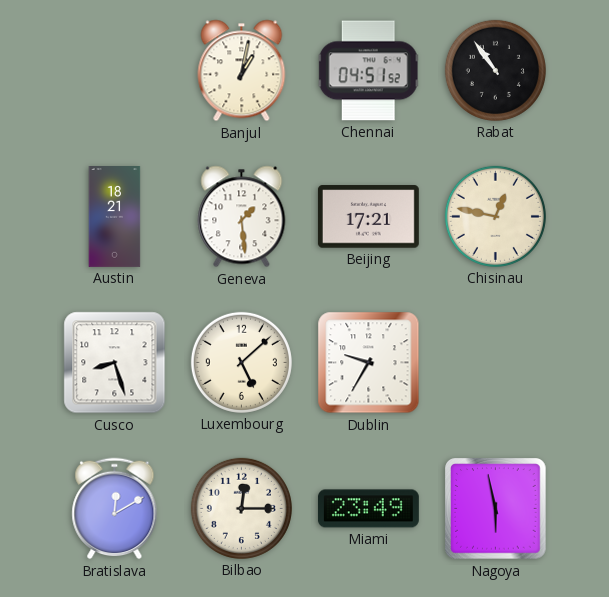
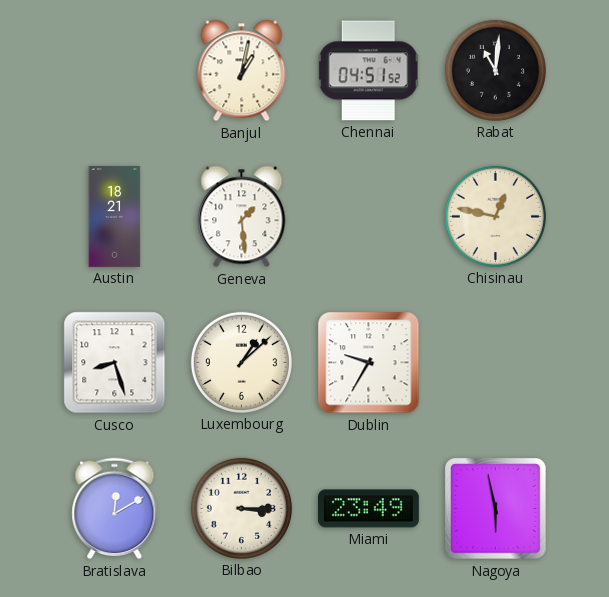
Rabat: 10:54 -> 11:01 (495, 70)
Beijing: 17:21 -> none (368, 217)
Luxembourg: 5:08 -> 1:08 (241, 362)
Bilbao: 12:15 -> 3:15 (241, 508)
